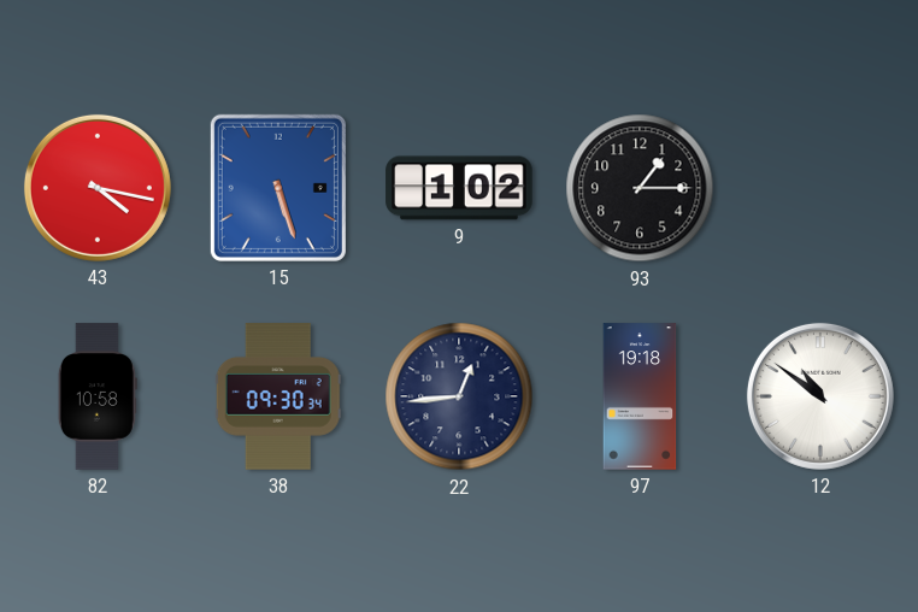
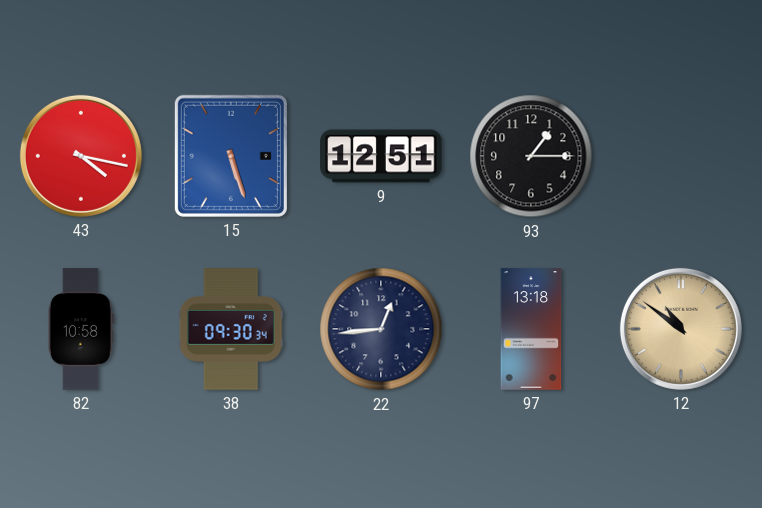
9: 1:02 -> 12:51 (381, 156)
97: 19:18 -> 13:18 (531, 329)
12 dial: white -> champagne (681, 329)
